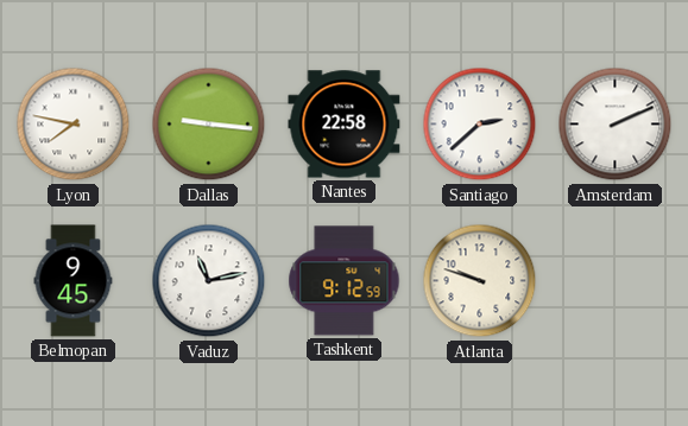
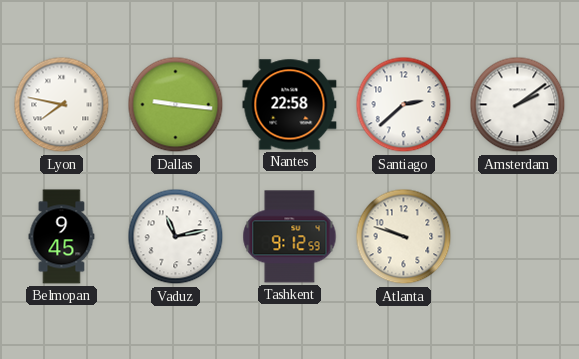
Amsterdam: 2:11 -> 2:09 (518, 105)
